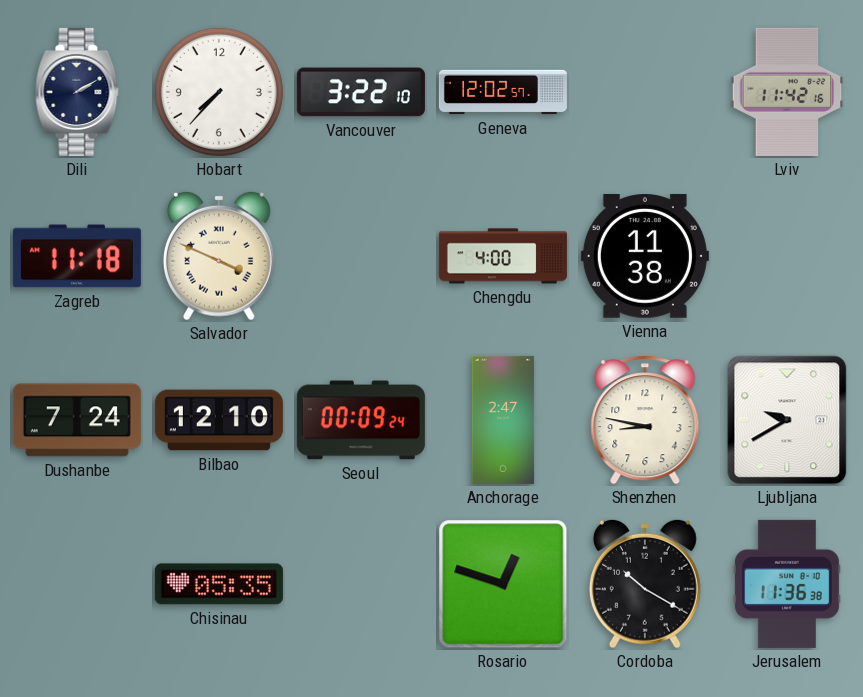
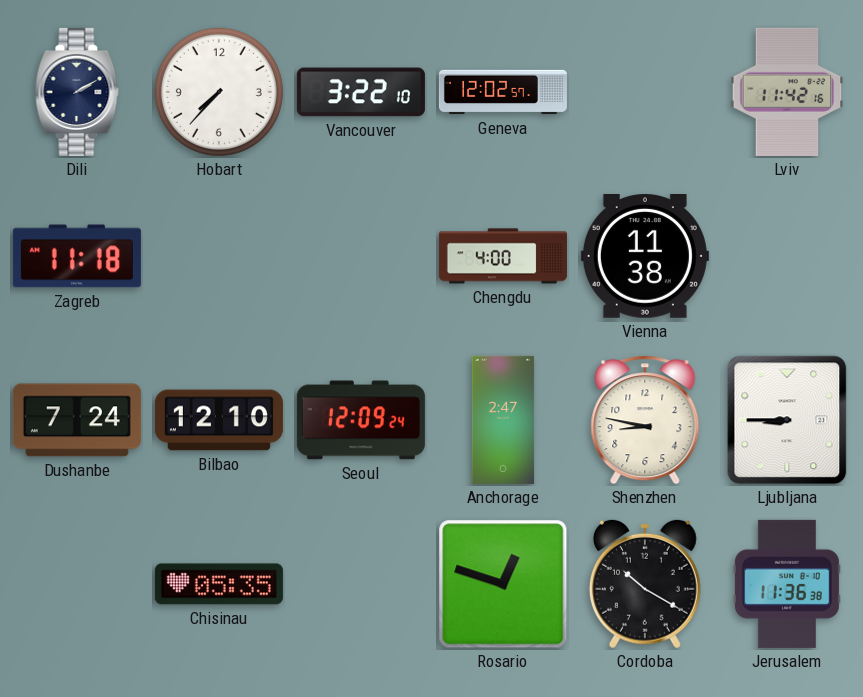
Salvador: 3:49 -> none (219, 256)
Seoul: 00:09 -> 12:09 (361, 420)
Ljubljana: 9:40 -> 8:45 (787, 420)
